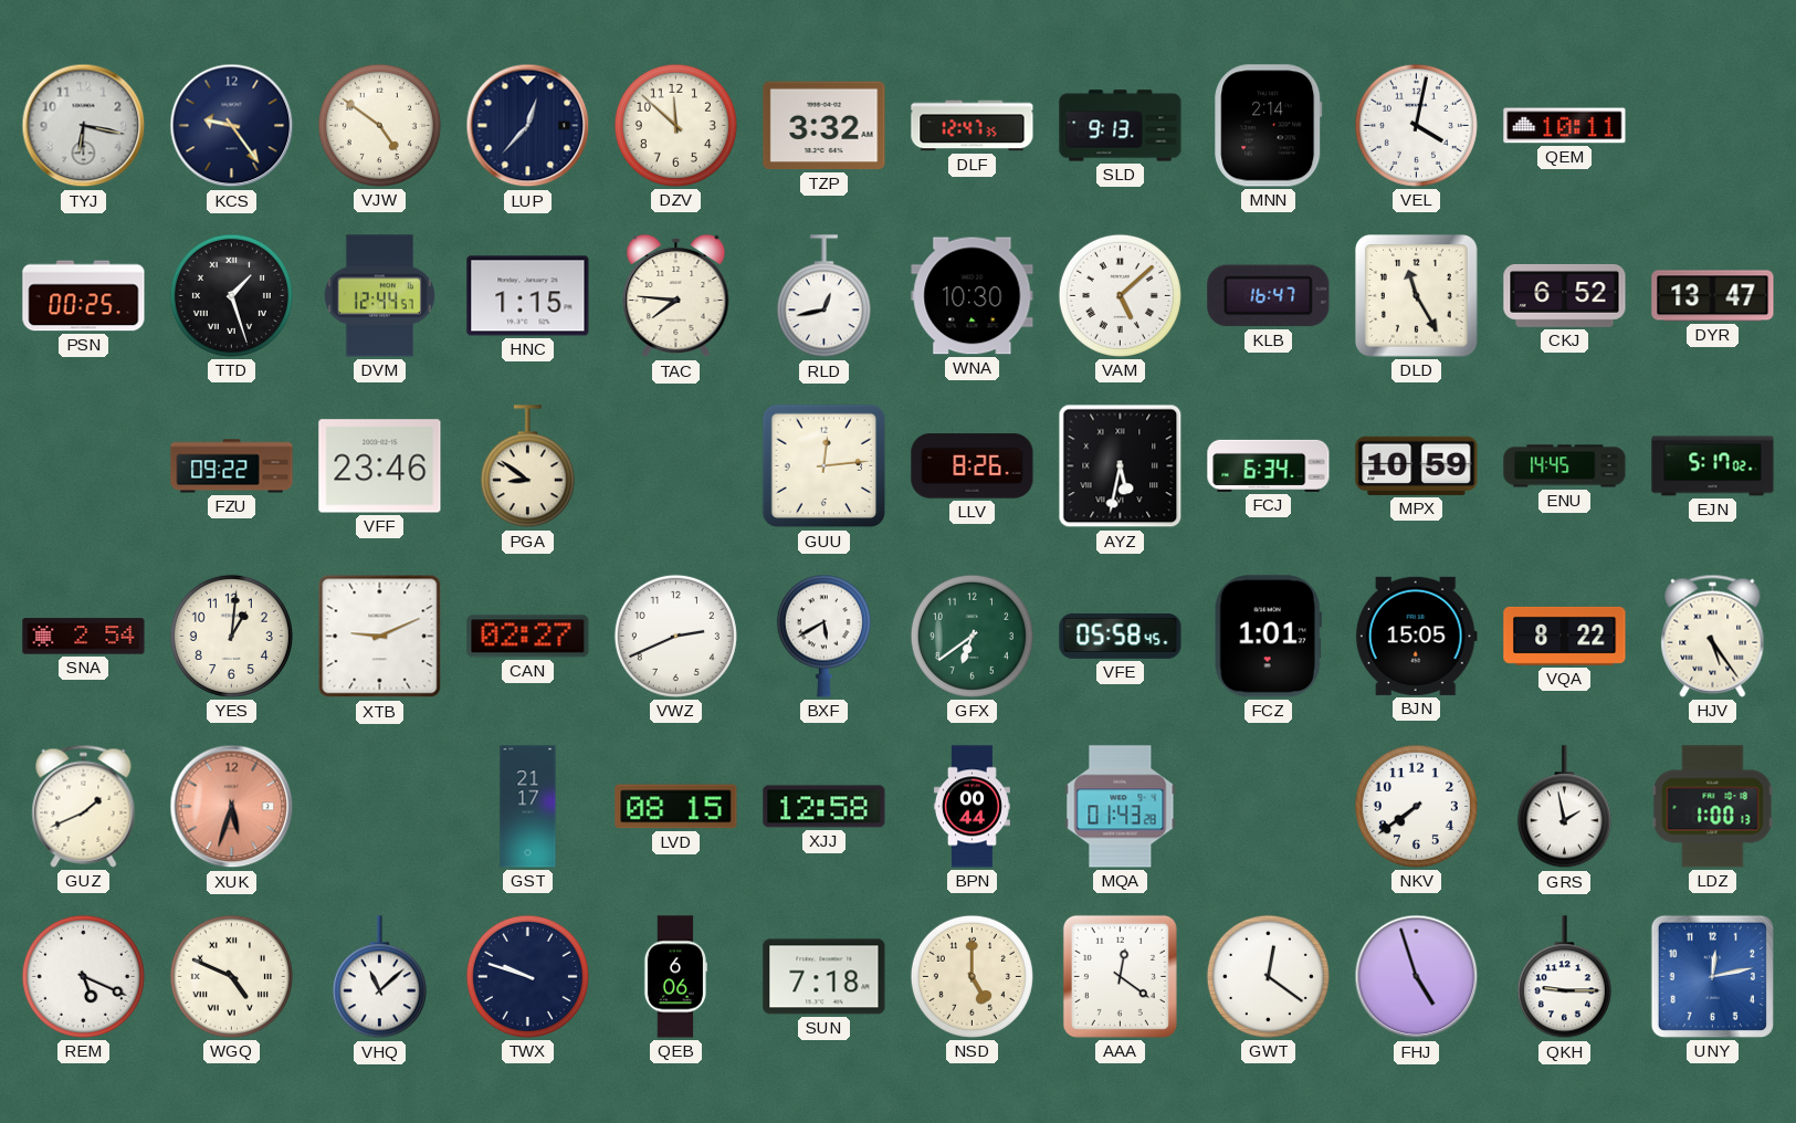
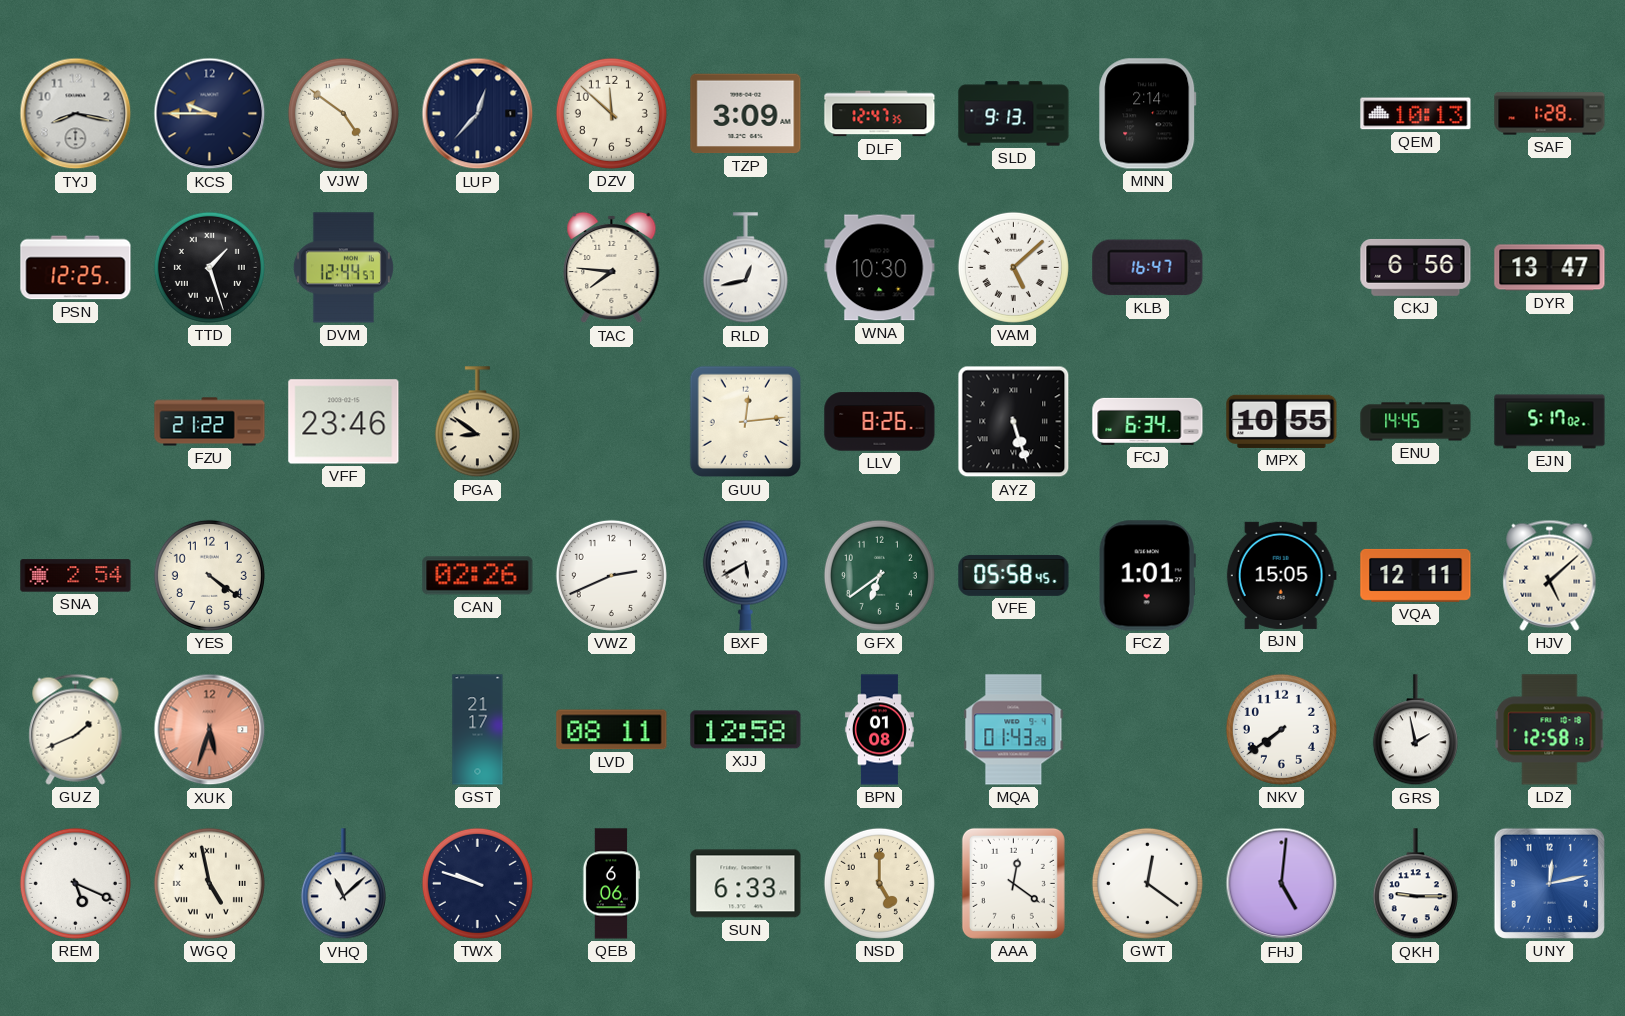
TYJ: 6:17 -> 8:17 (76, 114)
KCS: 9:24 -> 9:45 (210, 114)
TZP: 3:32 -> 3:09 (746, 114)
VEL: 4:02 -> none (1416, 125)
QEM: 10:11 -> 10:13 (1416, 114)
SAF: none -> 1:28 (1550, 114)
PSN: 00:25 -> 12:25 (76, 268)
HNC: 1:15 -> none (528, 296)
DLD: 11:25 -> none (1417, 296)
CKJ: 6:52 -> 6:56 (1416, 268)
FZU: 09:22 -> 21:22 (210, 422)
AYZ: 5:32 -> 5:27 (1014, 422)
MPX: 10:59 -> 10:55 (1282, 421)
YES: 1:01 -> 4:21 (209, 575)
XTB: 9:11 -> none (380, 637)
CAN: 02:27 -> 02:26 (478, 576)
VQA: 8:22 -> 12:11 (1416, 575)
HJV: 5:24 -> 5:08 (1550, 575)
LVD: 08:15 -> 08:11 (612, 730)
BPN: 00:44 -> 01:08 (879, 730)
LDZ: 1:00 -> 12:58 (1550, 730)
WGQ: 4:49 -> 4:58 (209, 883)
SUN: 7:18 -> 6:33 (746, 884)
FHJ: 4:57 -> 5:01 (1282, 884)
